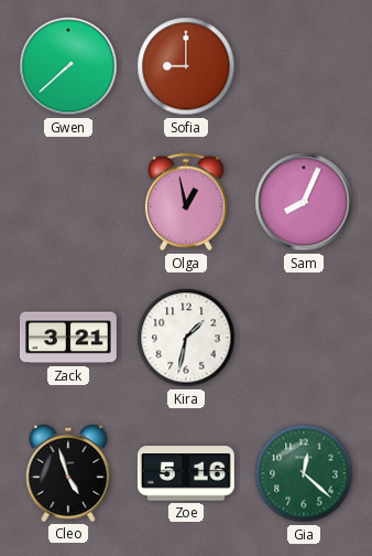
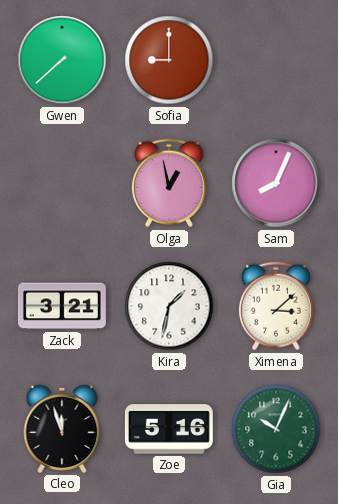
Ximena: none -> 3:08 (276, 306)
Cleo: 4:57 -> 11:57 (62, 429)
Gia: 12:22 -> 10:04 (276, 429)
